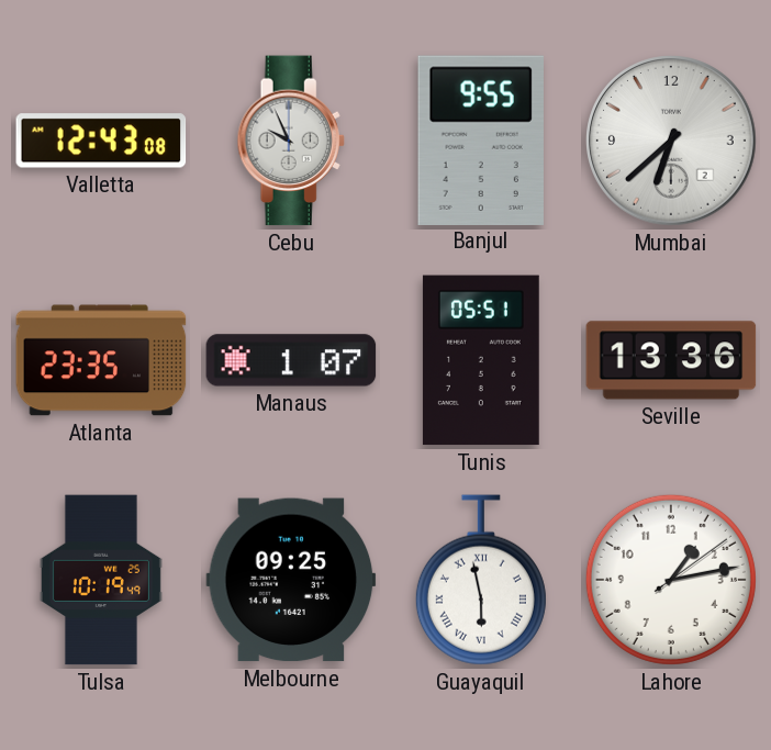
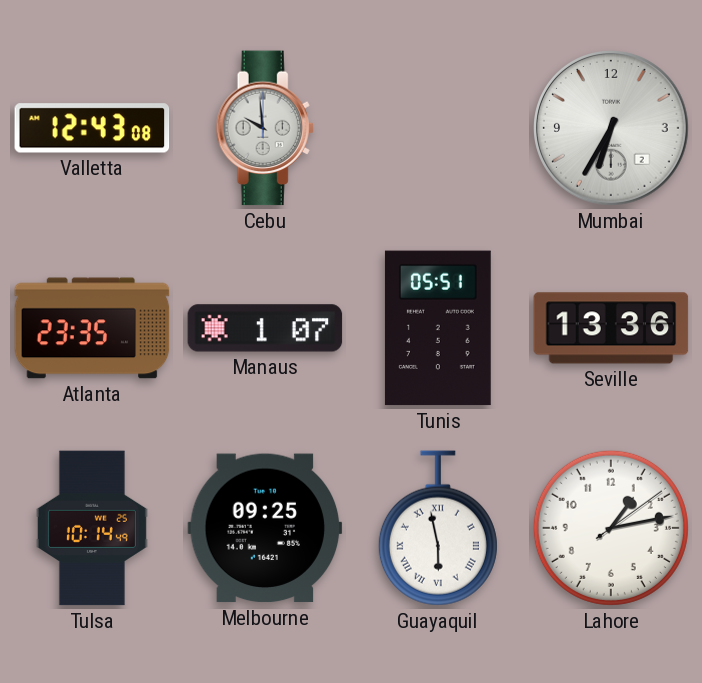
Cebu: 9:56 -> 9:59 (265, 128)
Banjul: 9:55 -> none (481, 139)
Mumbai: 6:38 -> 6:35 (611, 128)
Tulsa: 10:19 -> 10:14 (92, 528)
